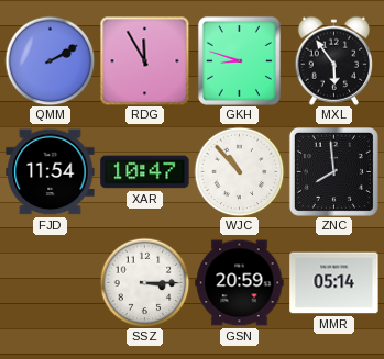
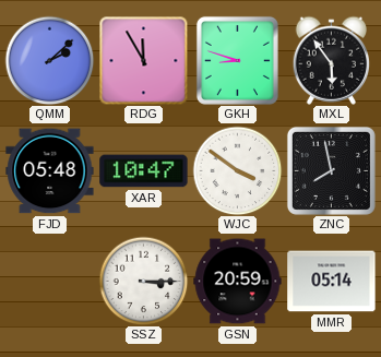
QMM: 2:10 -> 2:08 (49, 60)
FJD: 11:54 -> 05:48 (50, 171)
WJC: 10:53 -> 3:51 (237, 170)
ZNC: 7:59 -> 7:58 (331, 170)
